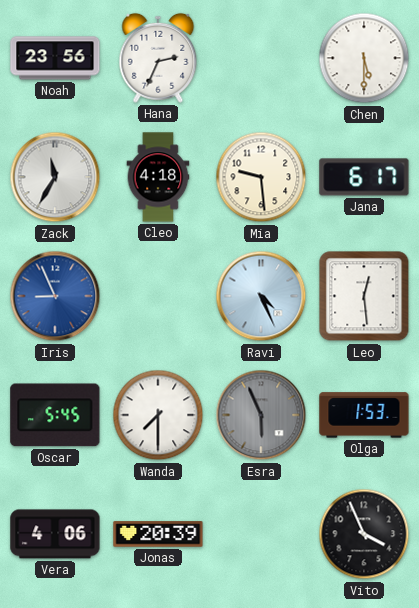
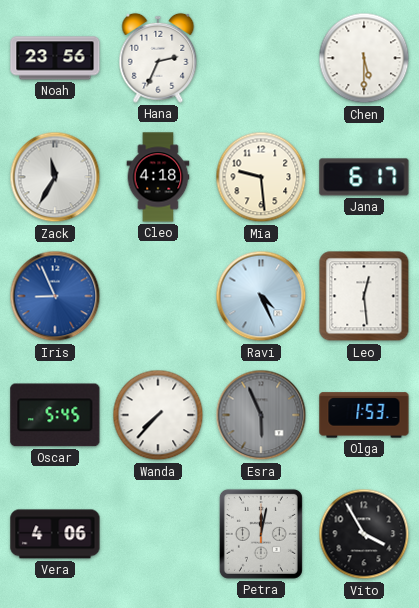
Wanda: 7:30 -> 7:37 (158, 415)
Jonas: 20:39 -> none (158, 534)
Petra: none -> 12:02 (261, 534)
Vito: 3:56 -> 3:55 (364, 534)
